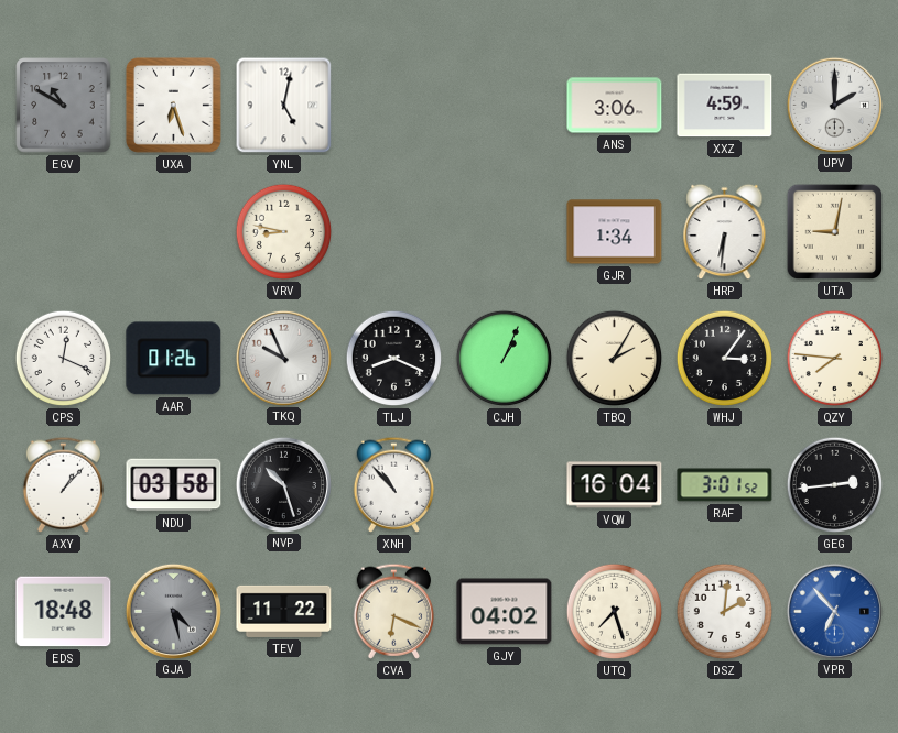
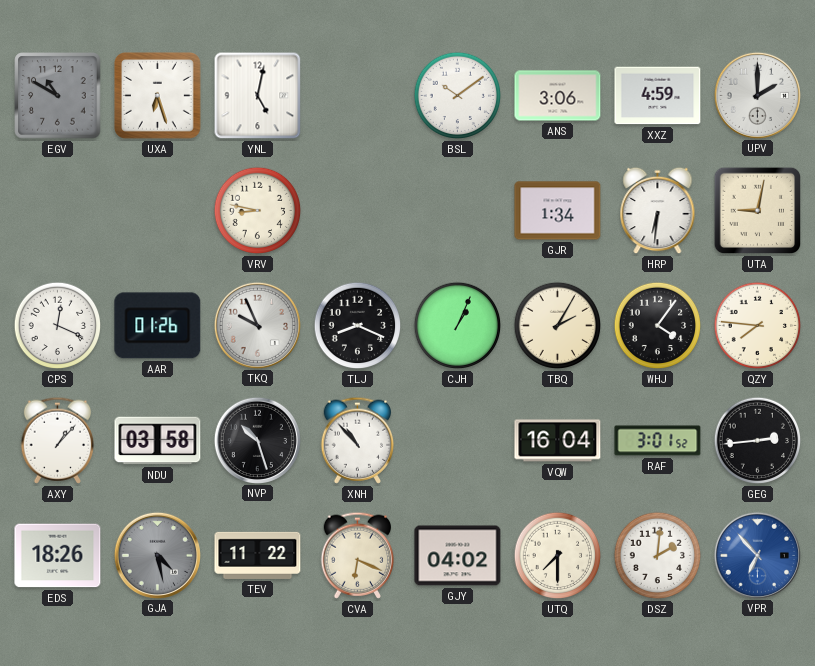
BSL: none -> 10:09 (458, 96)
WHJ: 3:06 -> 4:06 (658, 326)
EDS: 18:48 -> 18:26 (58, 556)
UTQ: 7:27 -> 7:30 (558, 556)
